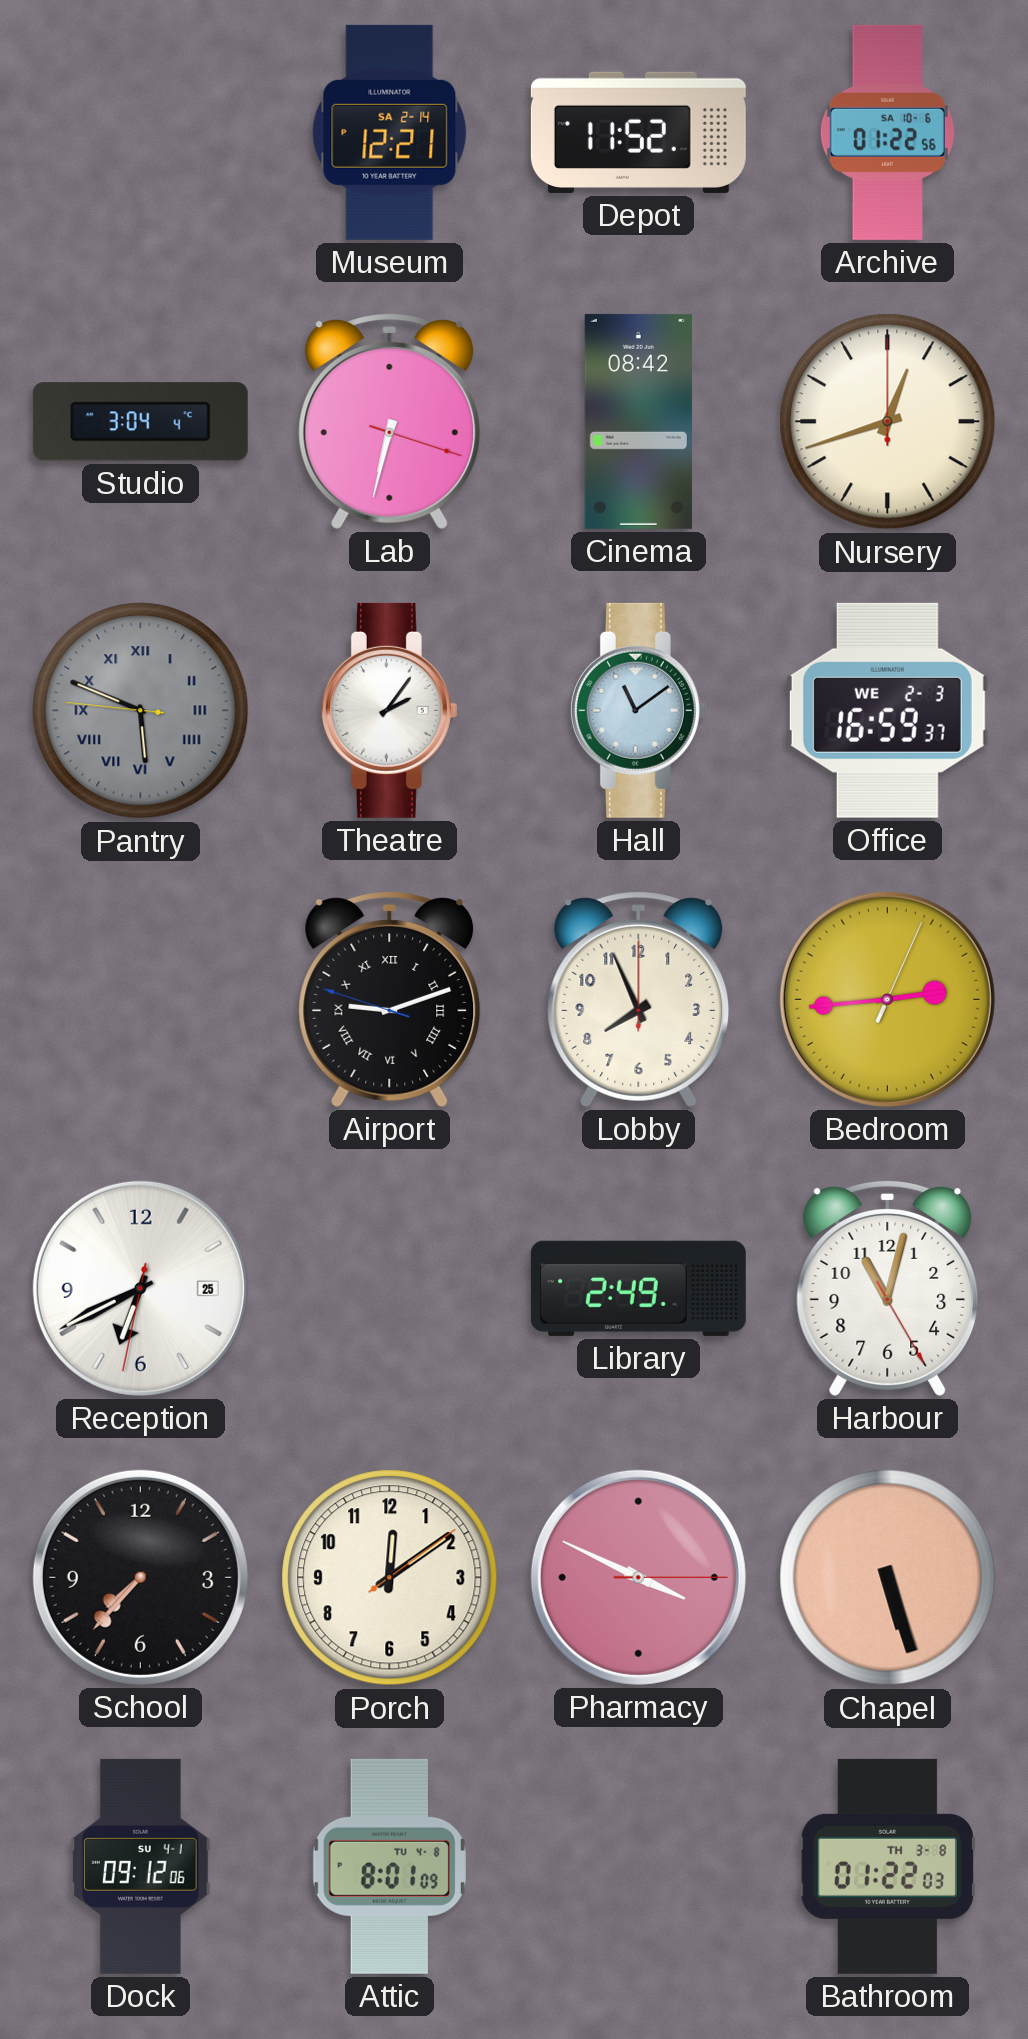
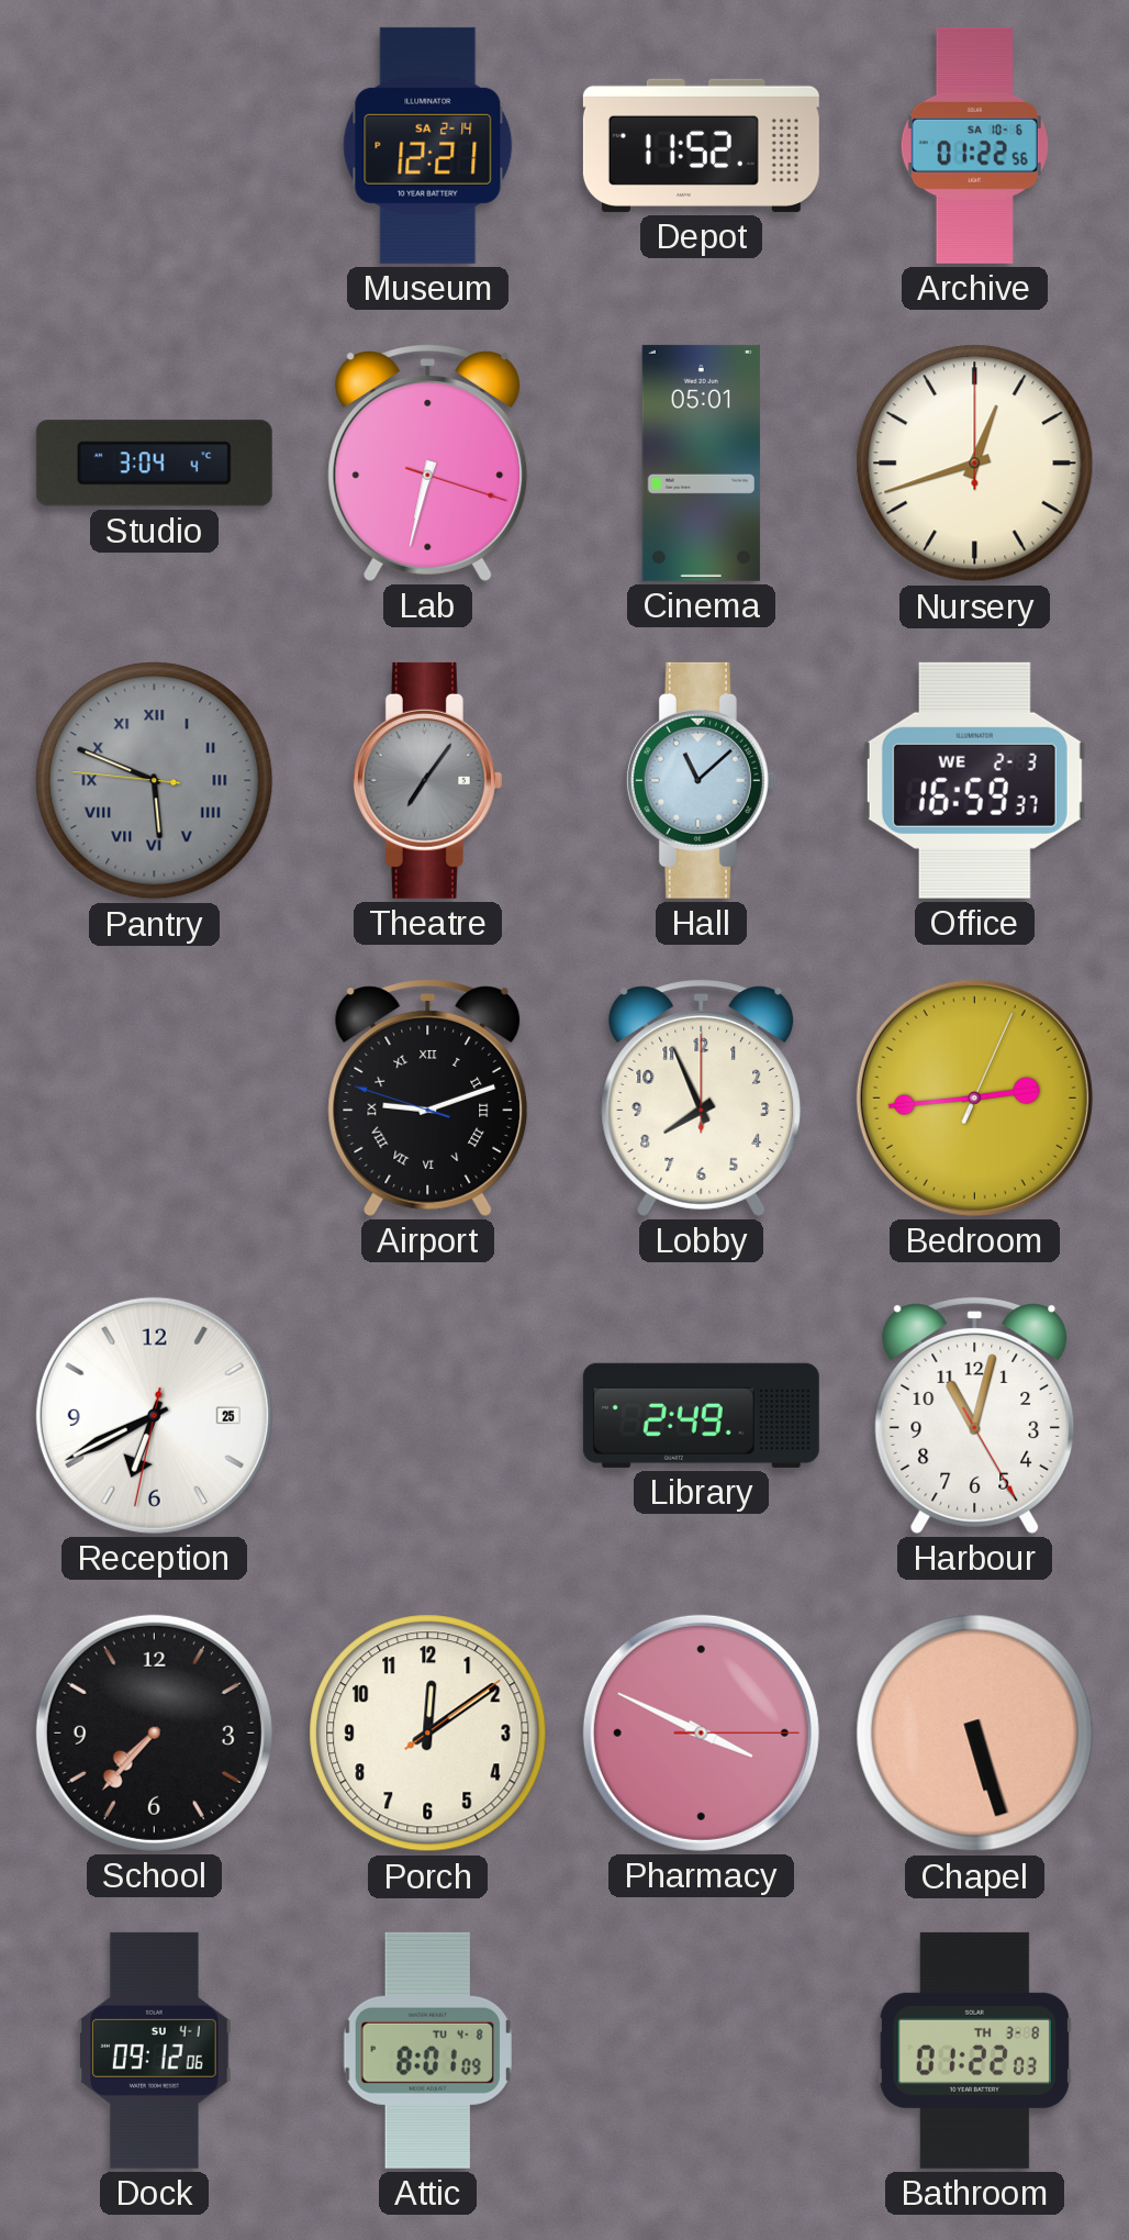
Cinema: 08:42 -> 05:01 (701, 463)
Theatre: 2:06 -> 7:06 (427, 780)
Theatre dial: white -> grey (427, 780)
Hall: 11:09 -> 11:08 (701, 780)
